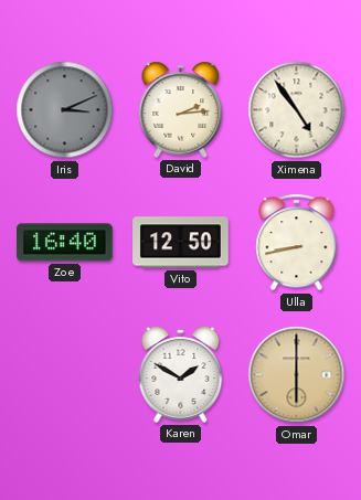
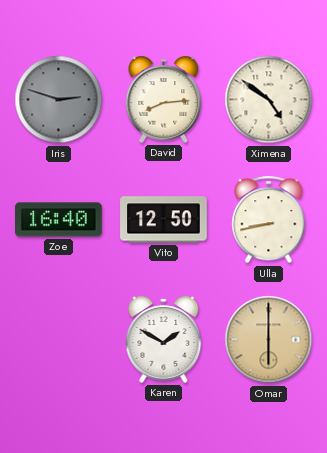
Iris: 3:11 -> 2:48 (59, 100)
David: 2:14 -> 8:14 (164, 99)
Ximena: 4:54 -> 4:51 (269, 100)
